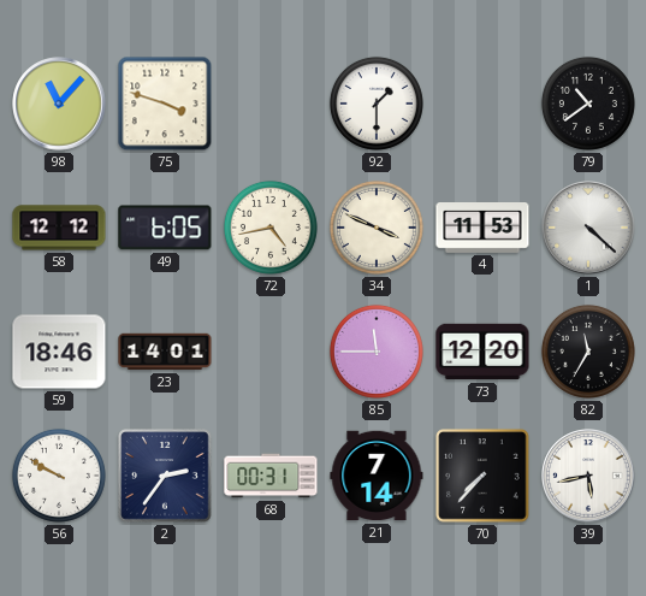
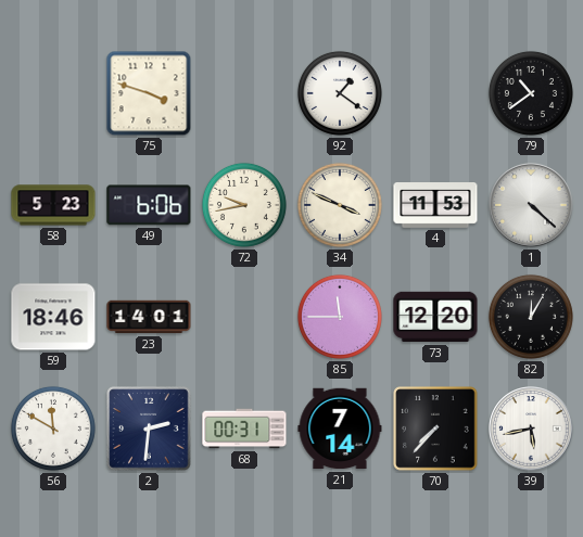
98: 11:07 -> none (59, 104)
92: 1:30 -> 1:21 (340, 93)
58: 12:12 -> 5:23 (53, 205)
49: 6:05 -> 6:06 (149, 205)
72: 4:43 -> 9:43 (244, 205)
82: 11:35 -> 12:05 (531, 317)
56: 9:50 -> 11:50 (53, 429)
2: 2:36 -> 2:31 (149, 429)
